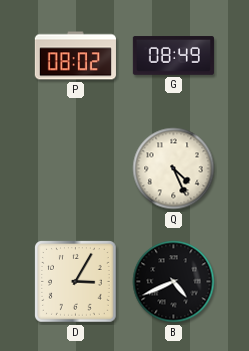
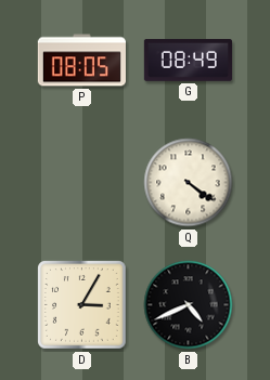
P: 08:02 -> 08:05 (81, 61)
Q: 4:26 -> 4:21 (189, 183)
